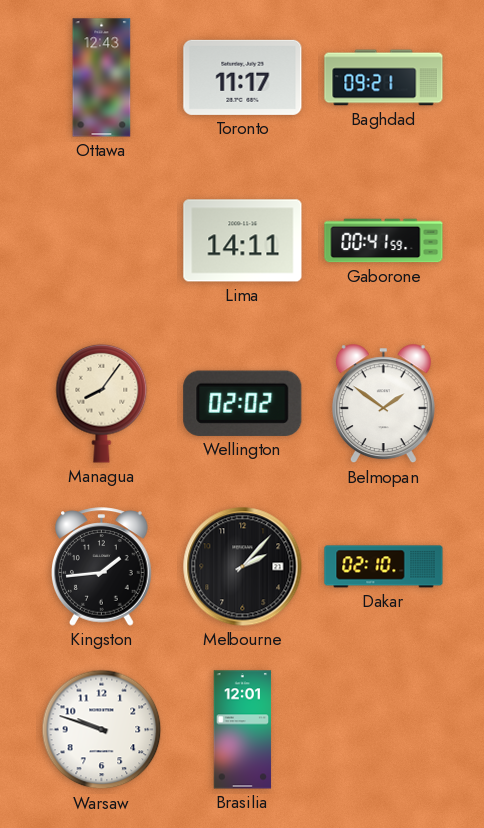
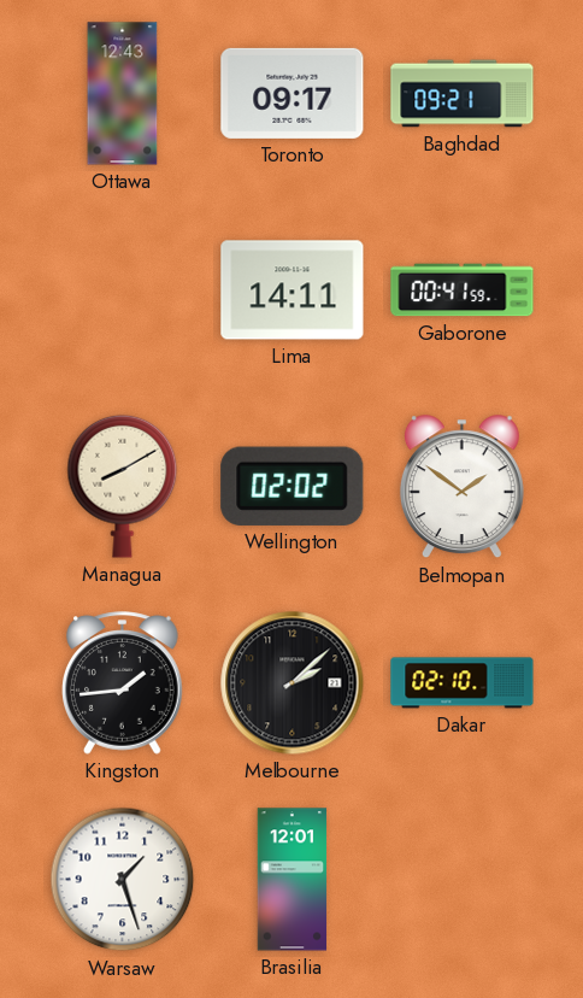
Toronto: 11:17 -> 09:17 (293, 93)
Managua: 8:06 -> 8:10 (123, 486)
Melbourne: 2:07 -> 2:08 (293, 683)
Warsaw: 9:48 -> 1:27 (123, 880)
